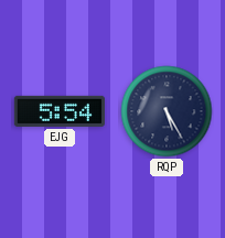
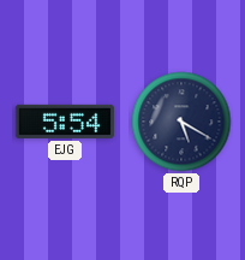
RQP: 5:25 -> 5:20 (181, 122)
